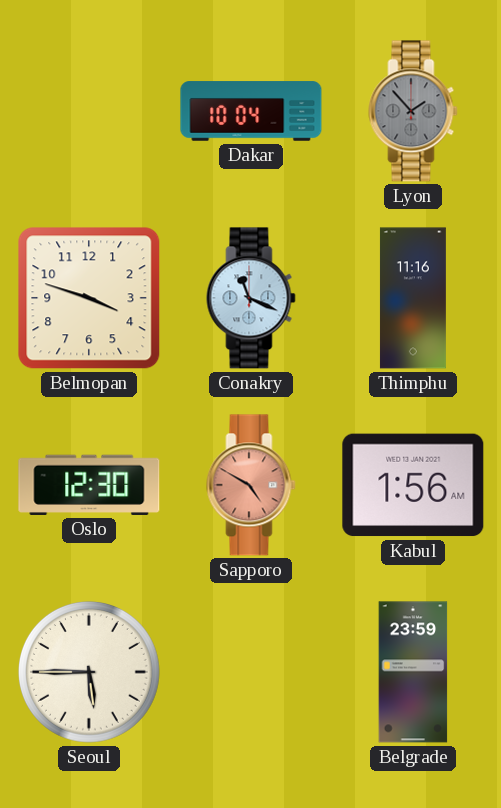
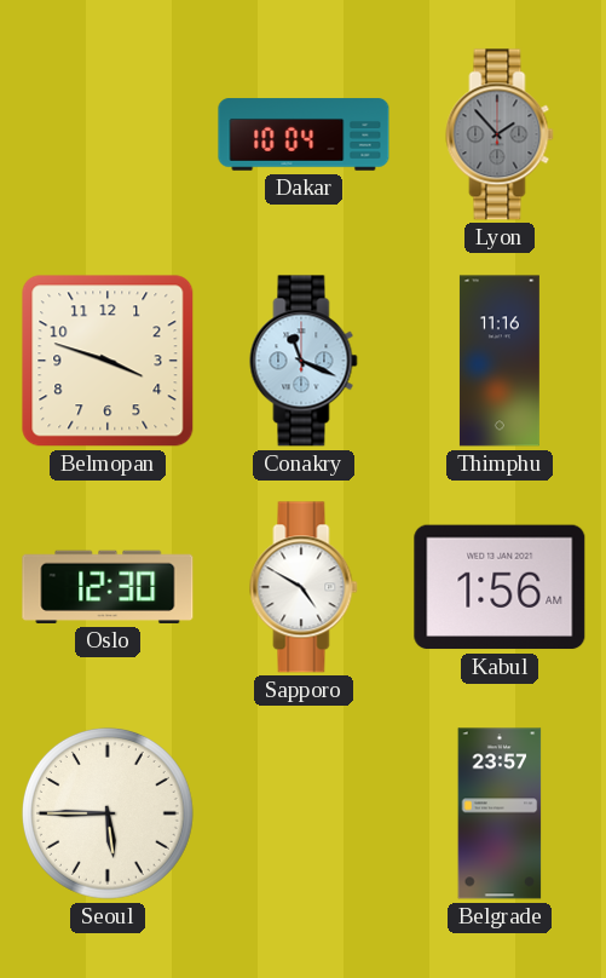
Sapporo dial: salmon -> white (304, 587)
Belgrade: 23:59 -> 23:57 (500, 813)
